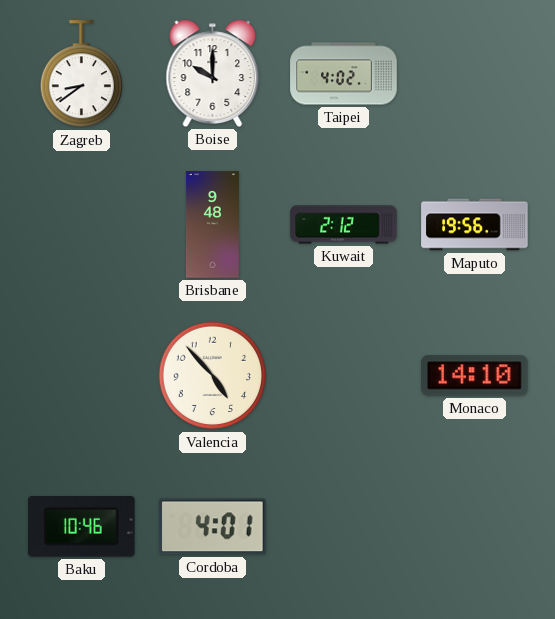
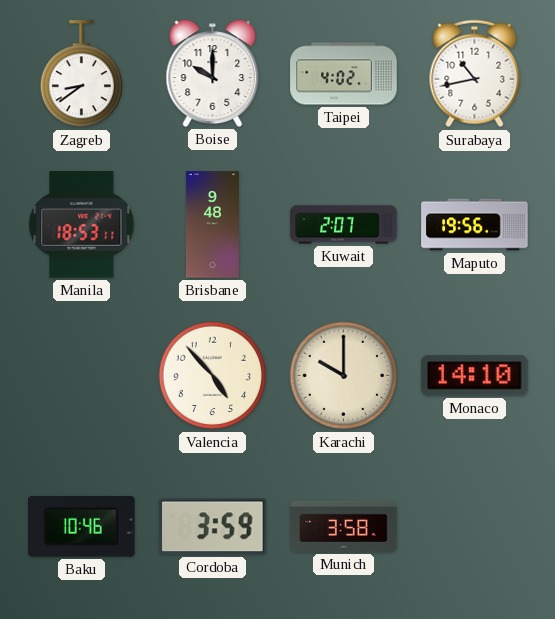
Surabaya: none -> 10:43 (475, 74)
Manila: none -> 18:53 (82, 225)
Kuwait: 2:12 -> 2:07 (344, 225)
Karachi: none -> 10:00 (344, 376)
Cordoba: 4:01 -> 3:59 (213, 527)
Munich: none -> 3:58 (344, 526)
